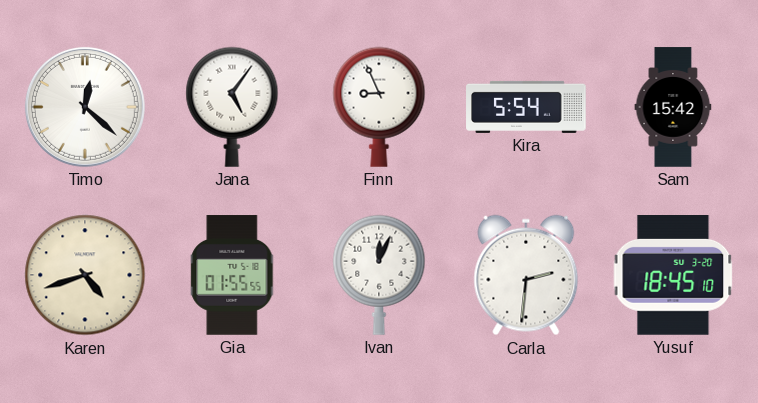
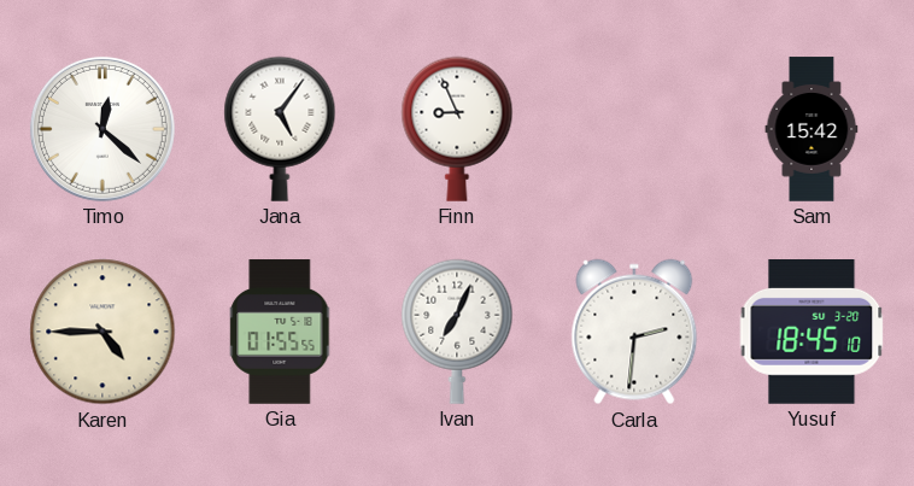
Kira: 5:54 -> none (526, 107)
Karen: 4:42 -> 4:45 (102, 332)
Ivan: 12:04 -> 7:04 (457, 332)
